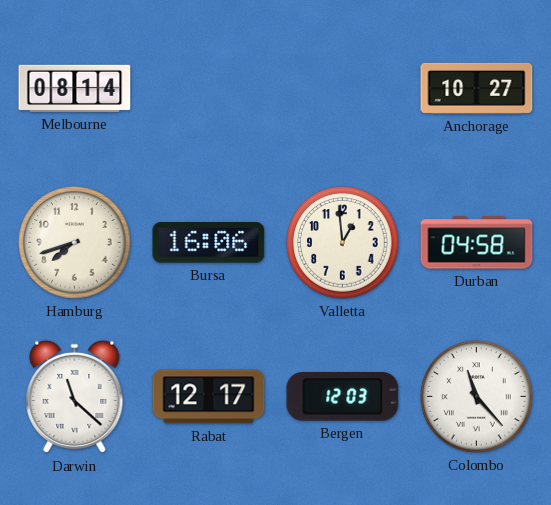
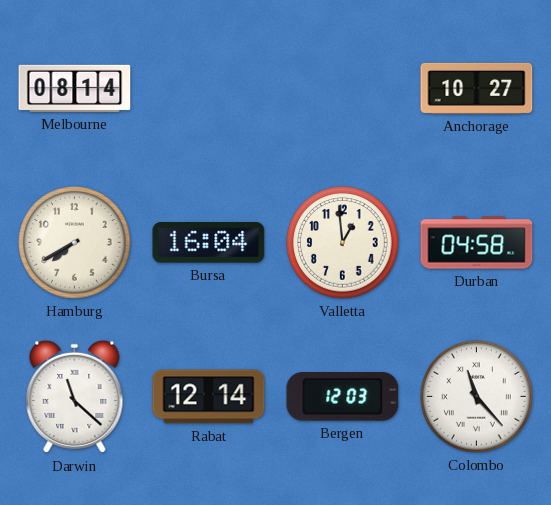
Hamburg: 7:42 -> 7:40 (75, 243)
Bursa: 16:06 -> 16:04 (209, 243)
Rabat: 12:17 -> 12:14 (209, 397)
